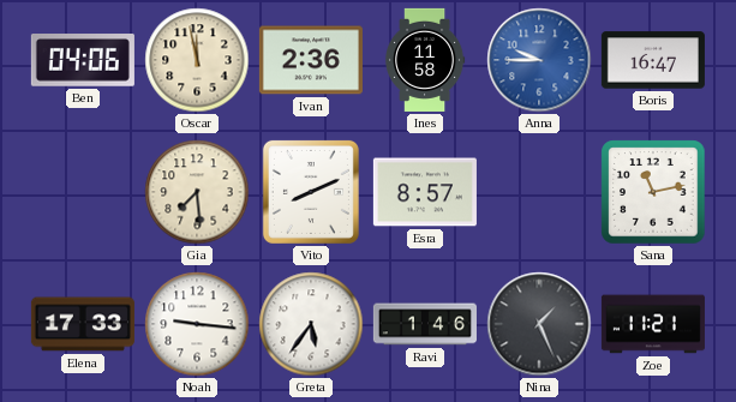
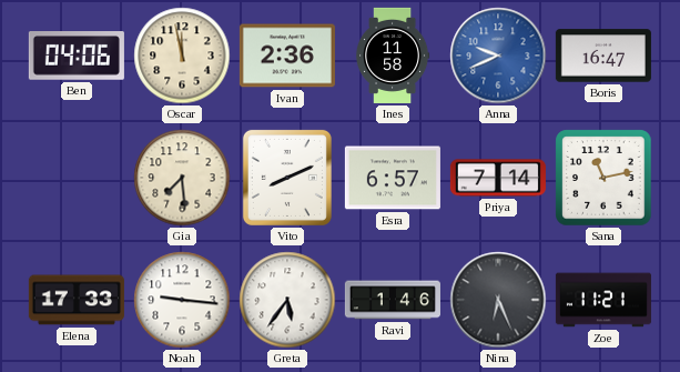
Anna: 9:45 -> 9:41 (498, 56)
Esra: 8:57 -> 6:57 (393, 178)
Priya: none -> 7:14 (498, 178)
Nina: 1:26 -> 6:26 (498, 300)
